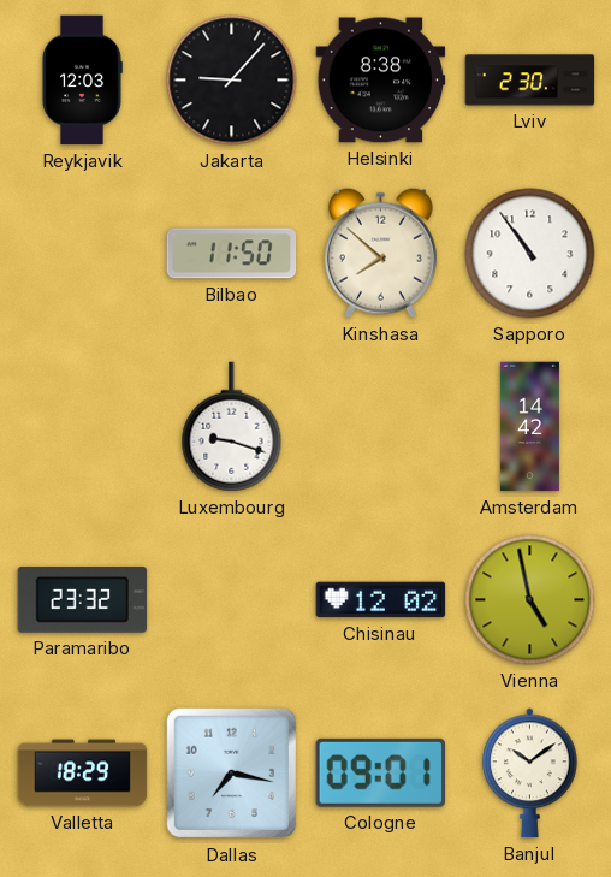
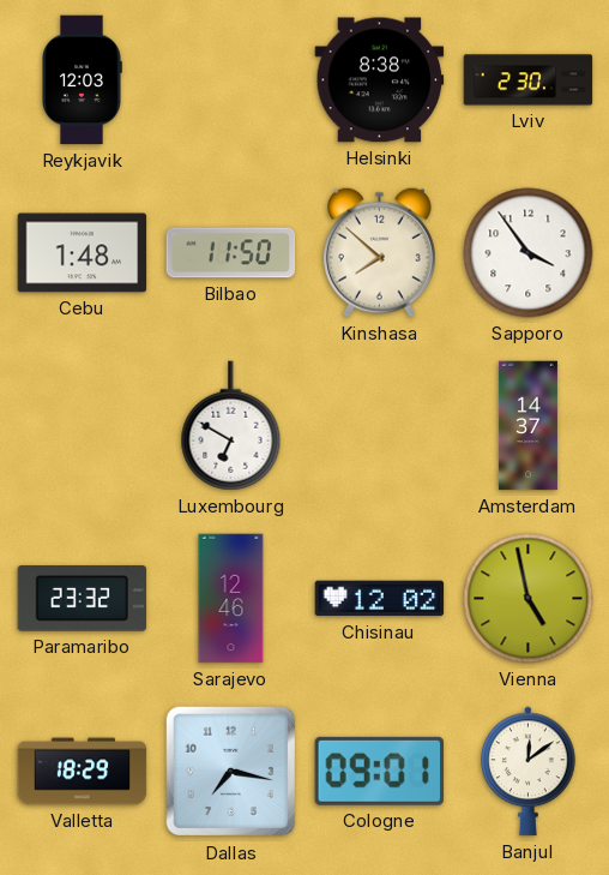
Jakarta: 9:07 -> none (232, 81)
Cebu: none -> 1:48 (83, 253)
Sapporo: 10:54 -> 3:54 (529, 253)
Luxembourg: 9:18 -> 6:50 (231, 426)
Amsterdam: 14:42 -> 14:37 (527, 426)
Sarajevo: none -> 12:46 (231, 599)
Banjul: 10:09 -> 12:09 (529, 772)
